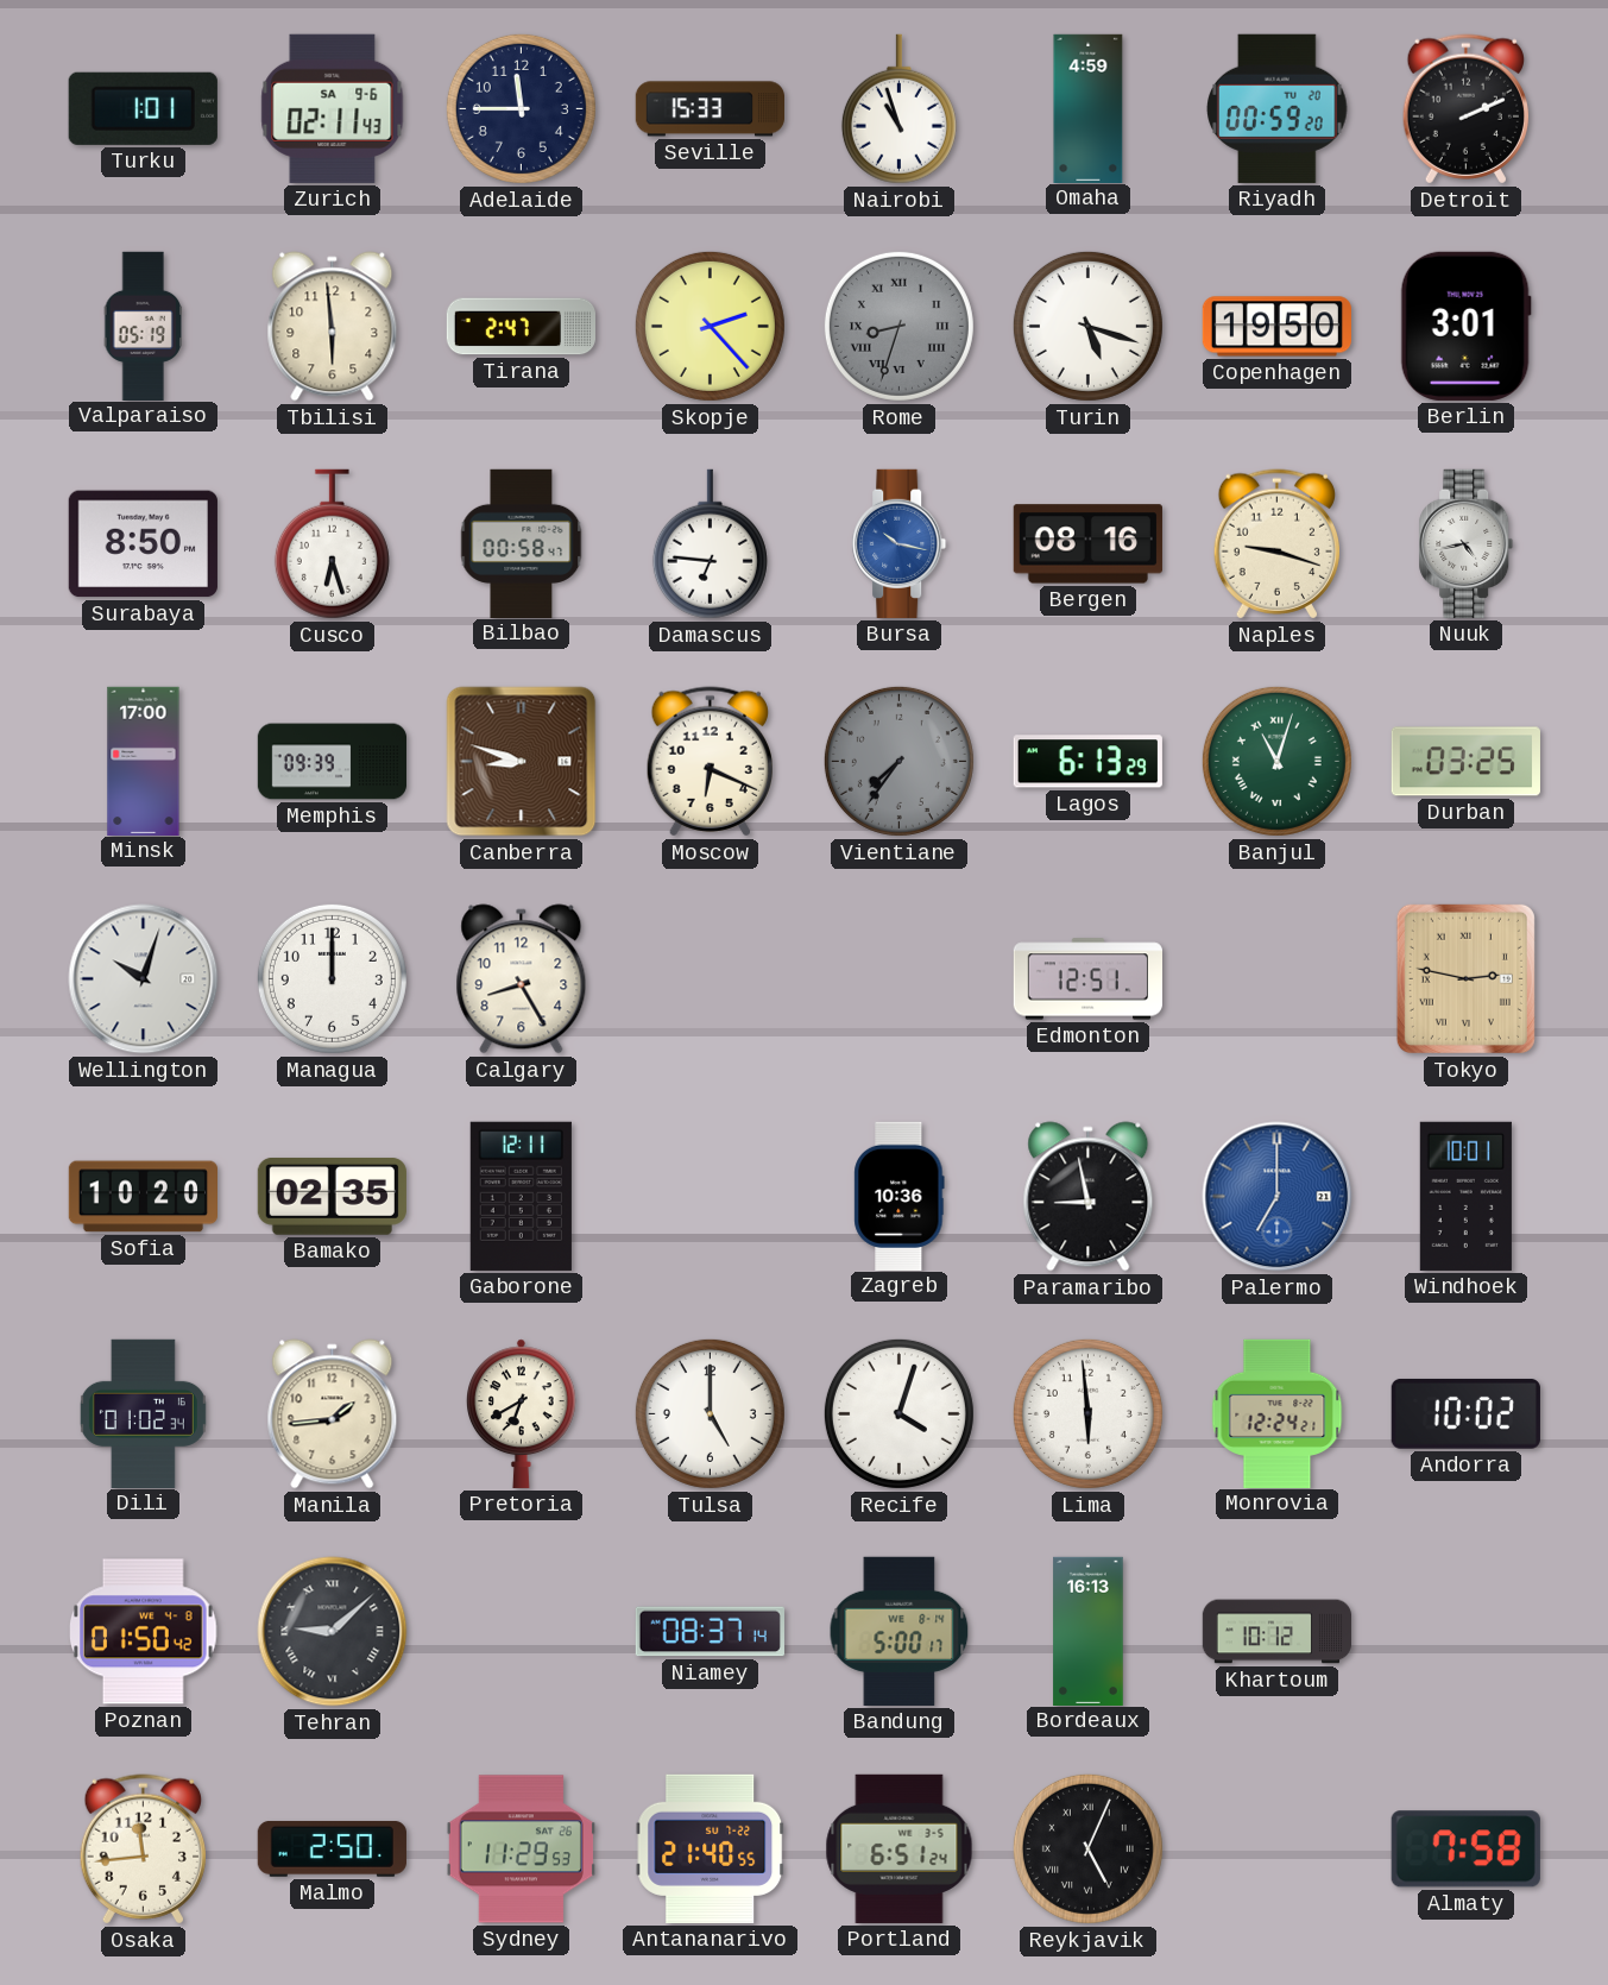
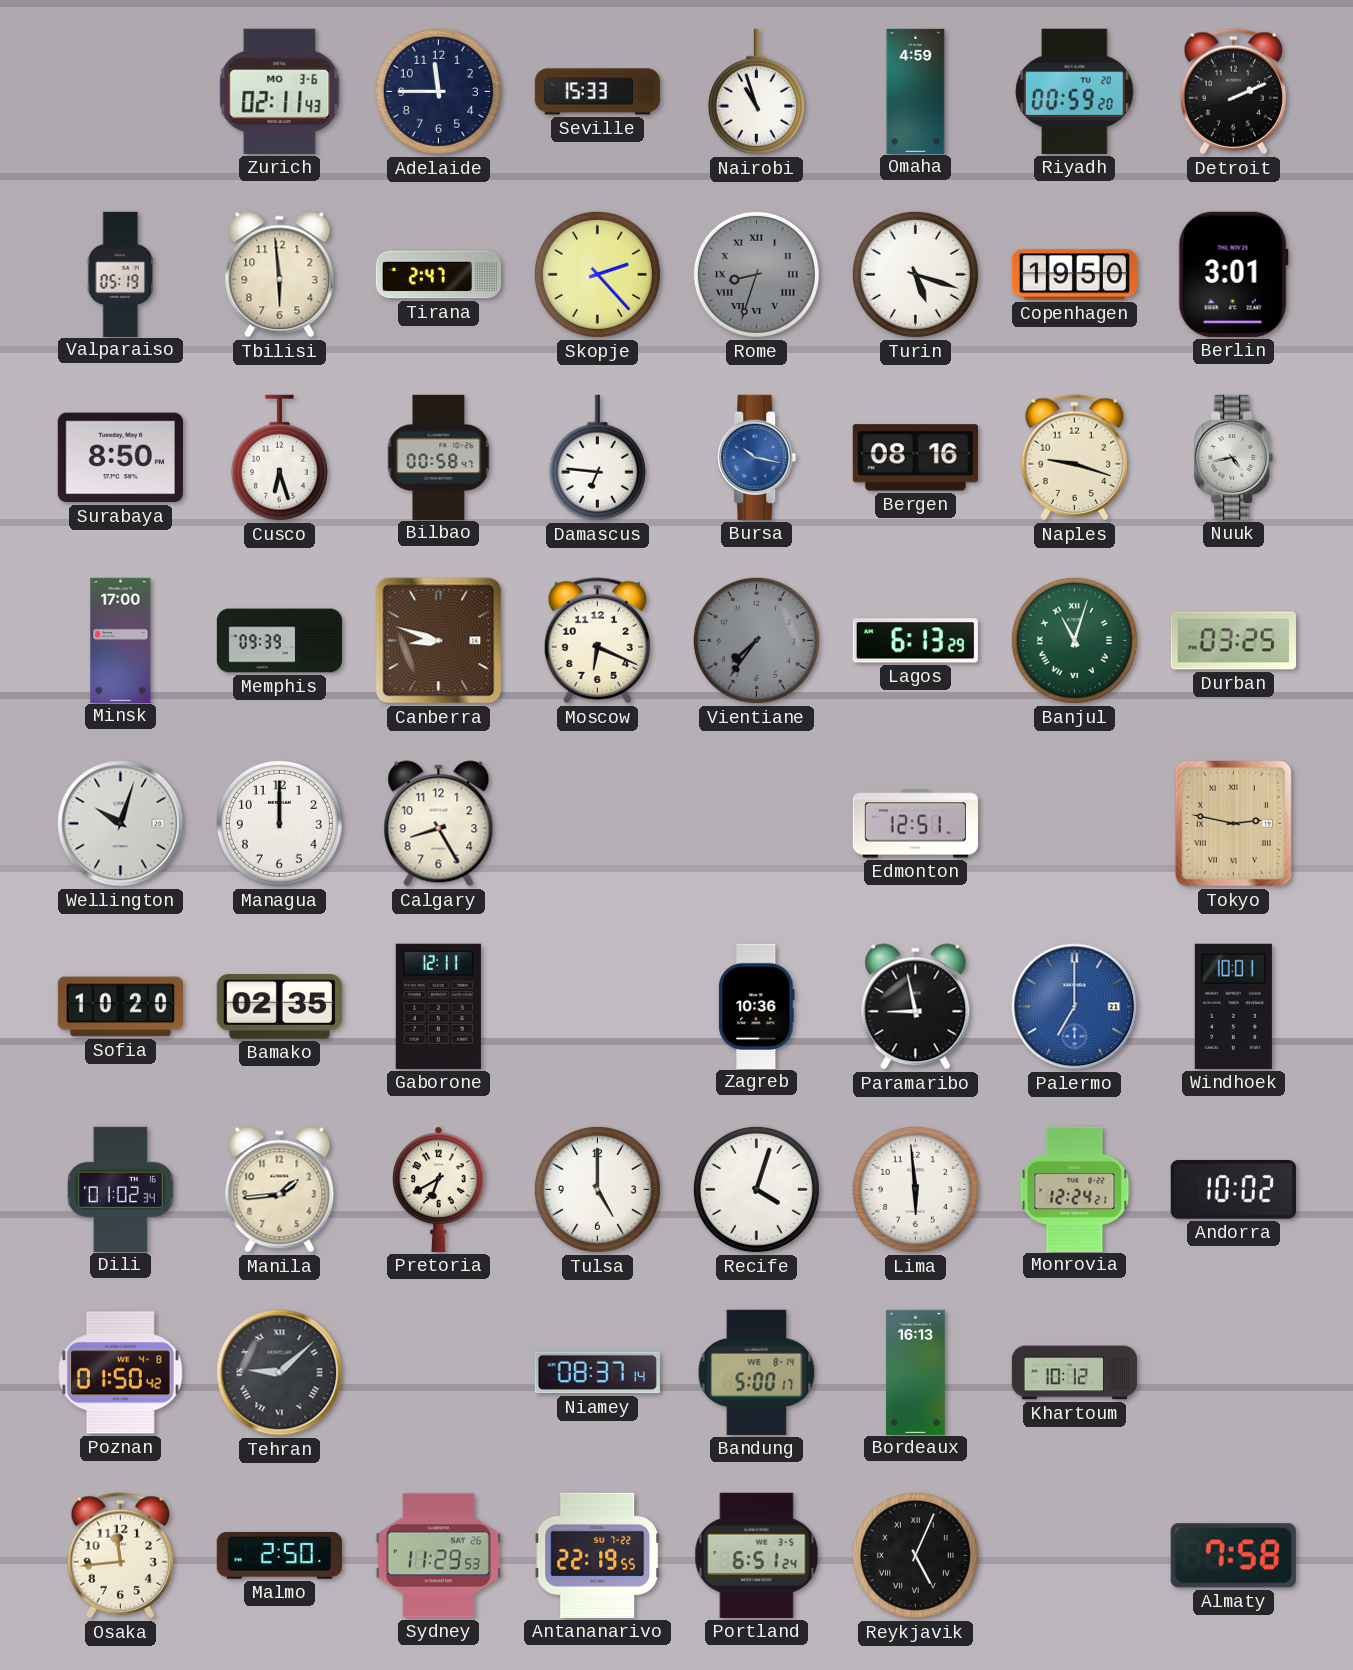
Turku: 1:01 -> none (143, 108)
Zurich date: SA 9-6 -> MO 3-6 (280, 91)
Antananarivo: 21:40 -> 22:19 (598, 1555)
